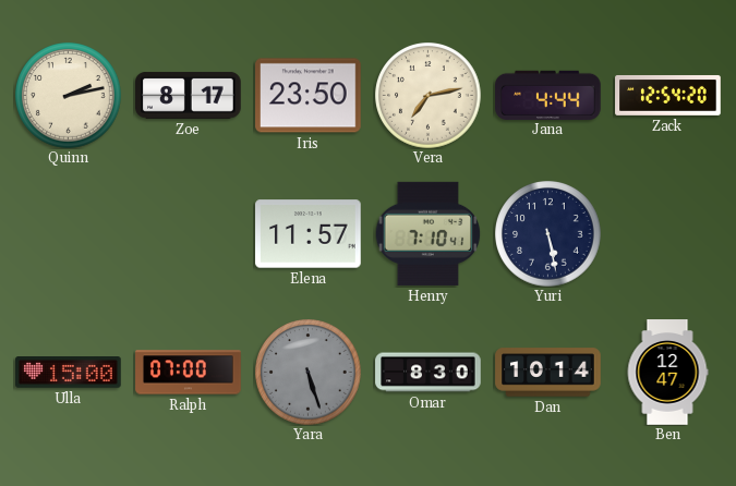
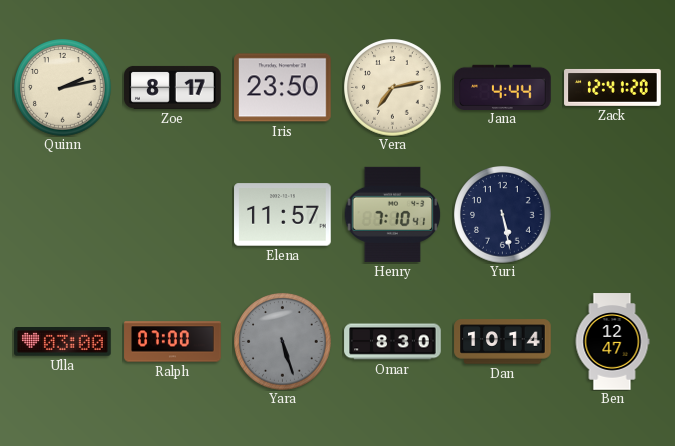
Zack: 12:54 -> 12:41 (613, 87)
Ulla: 15:00 -> 03:00 (63, 342)
